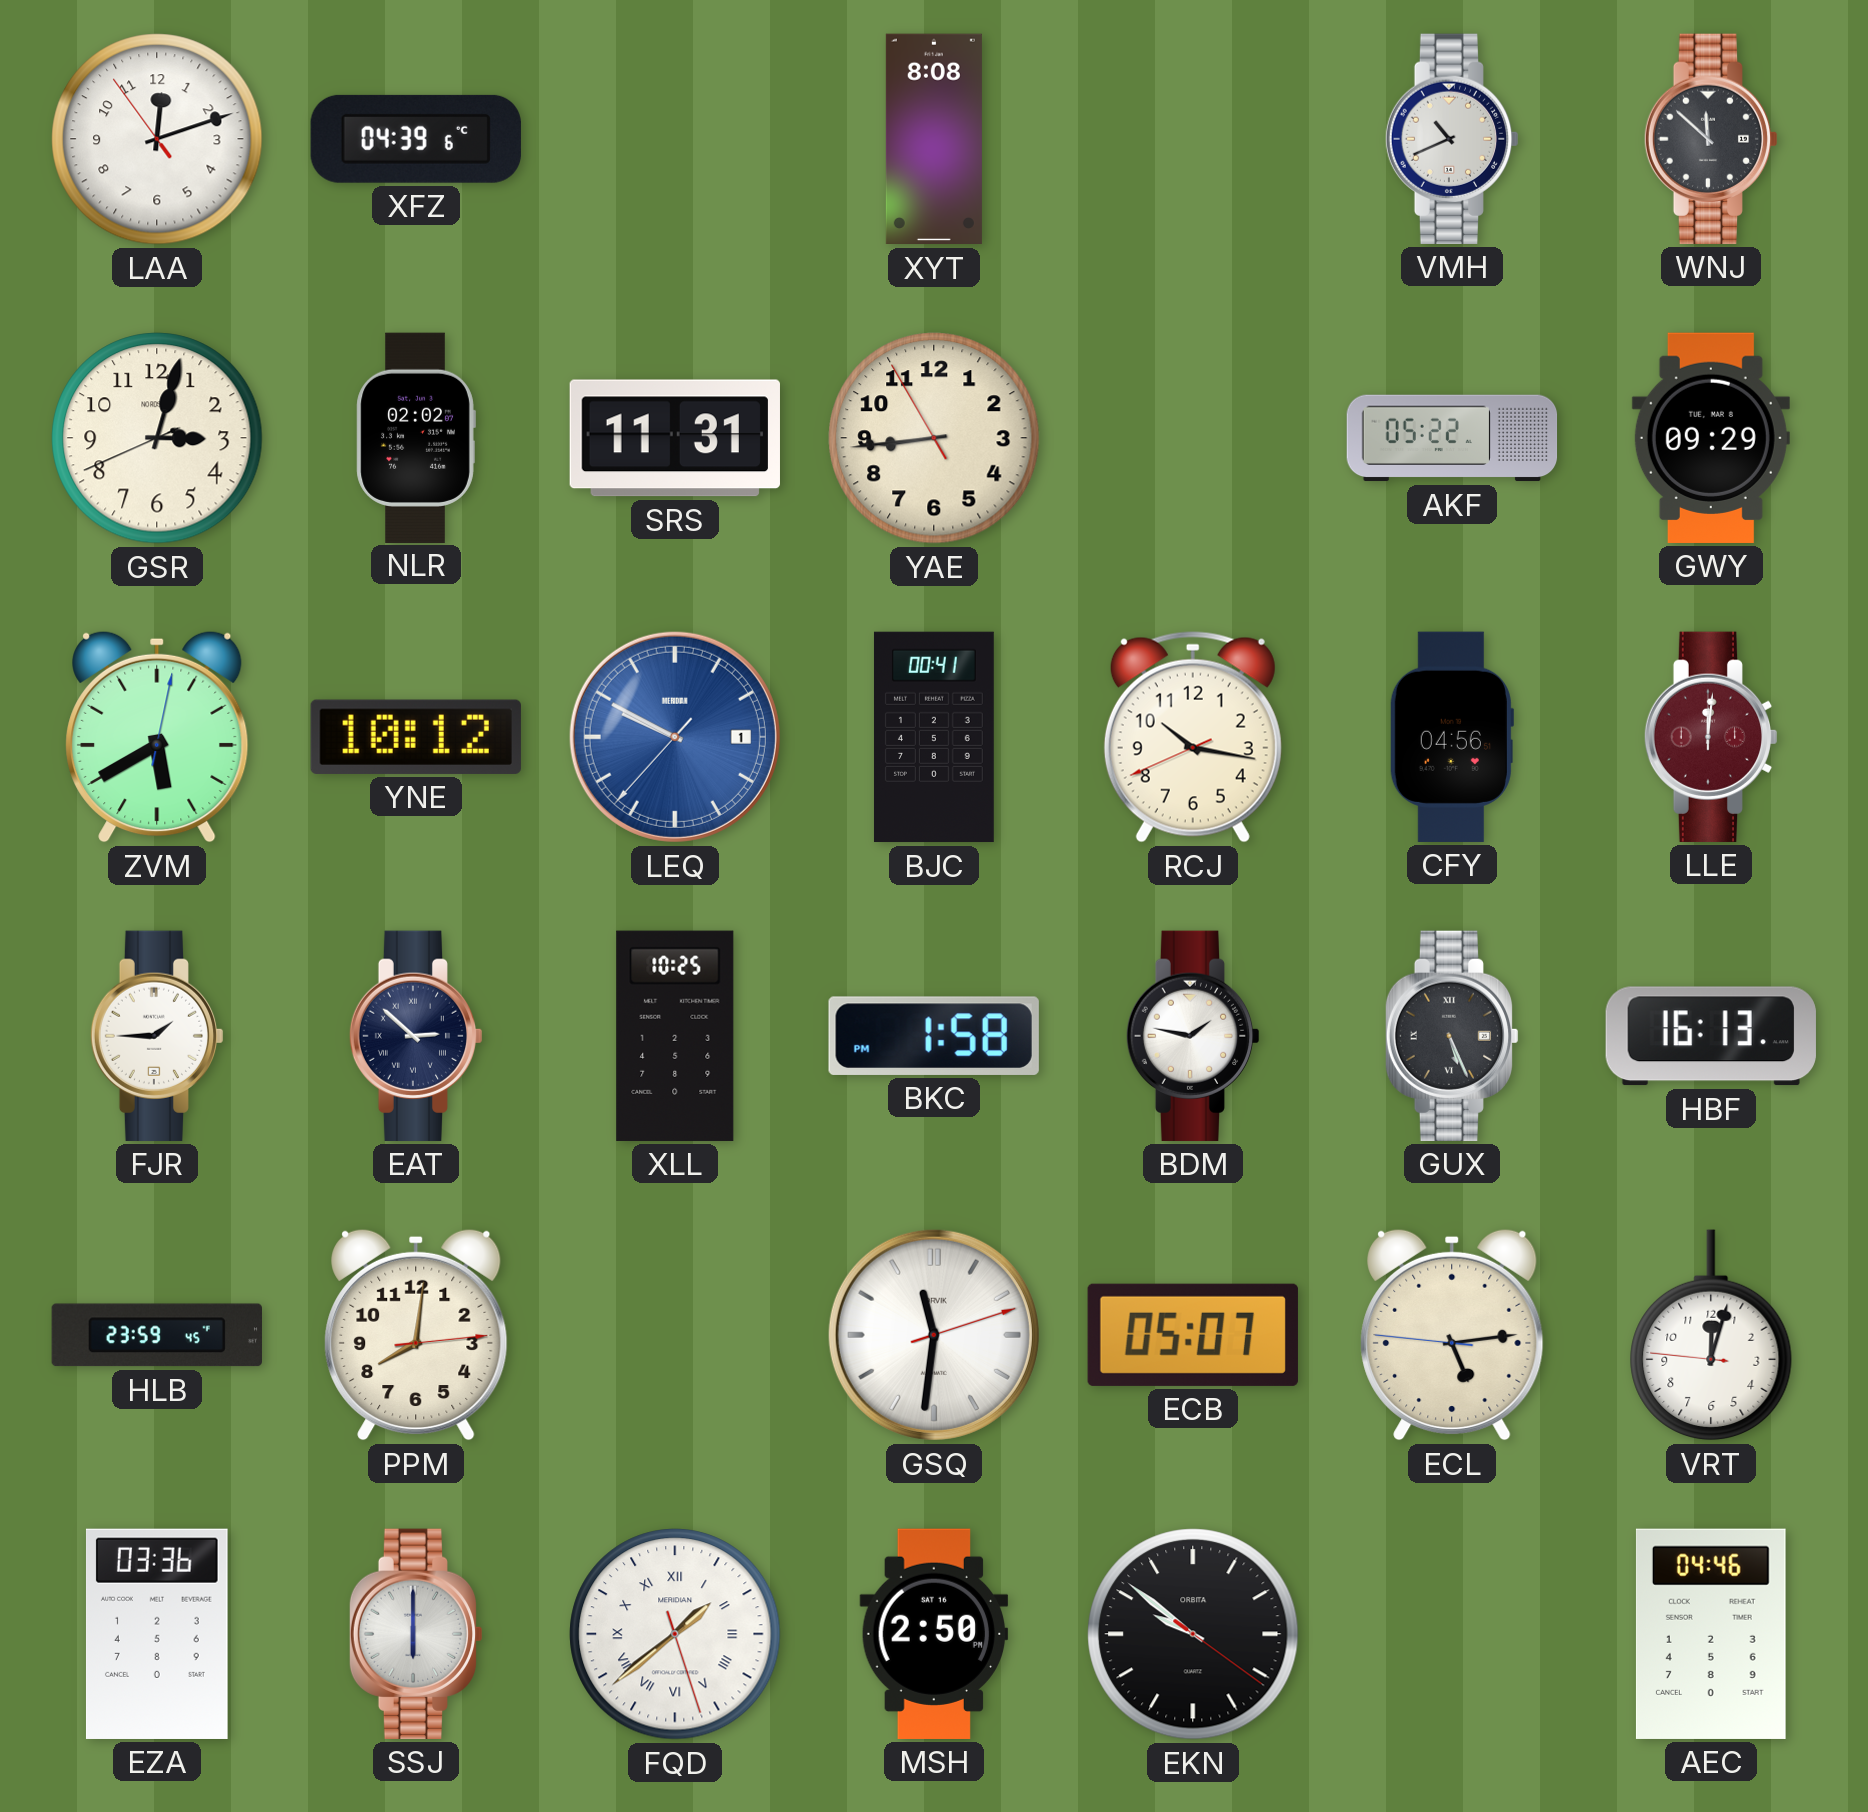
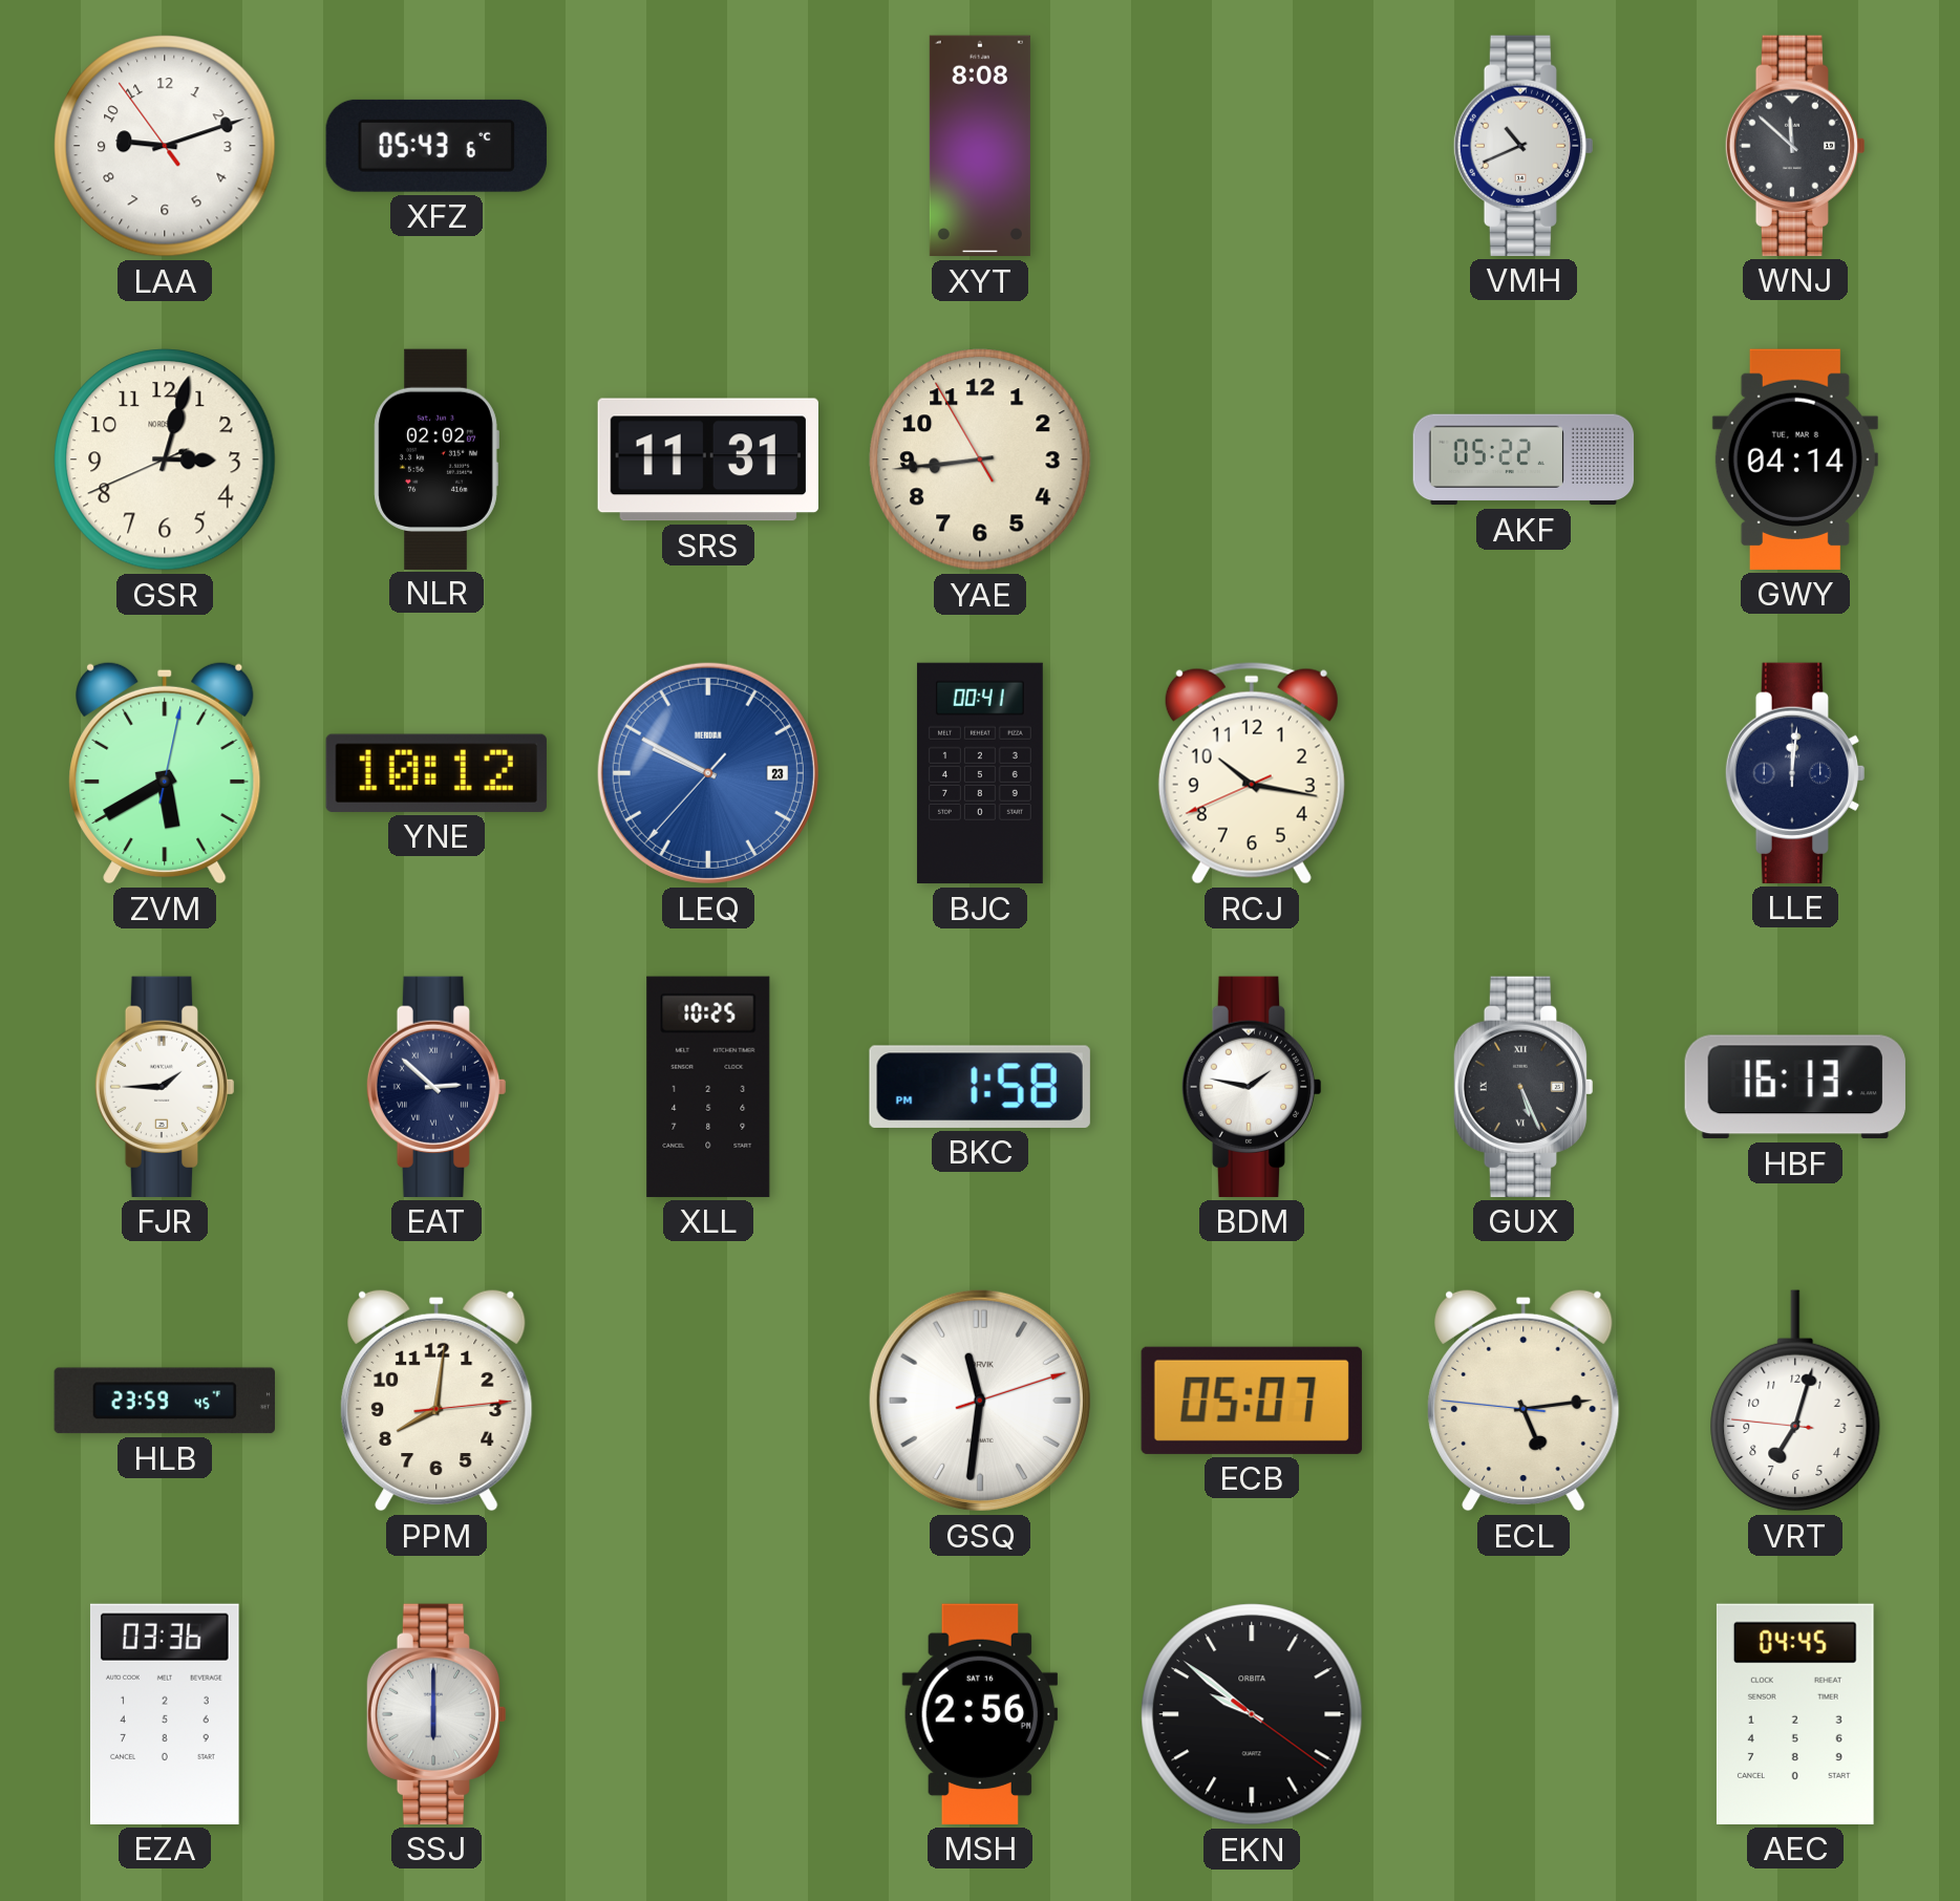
LAA: 12:11 -> 9:11 (165, 146)
XFZ: 04:39 -> 05:43 (436, 146)
GWY: 09:29 -> 04:14 (1795, 460)
LEQ date: 1 -> 23 (708, 773)
CFY: 04:56 -> none (1451, 737)
LLE dial: burgundy -> navy (1795, 773)
VRT: 12:02 -> 7:02 (1795, 1401)
FQD: 1:38 -> none (675, 1634)
MSH: 2:50 -> 2:56 (980, 1714)
AEC: 04:46 -> 04:45 (1795, 1714)
